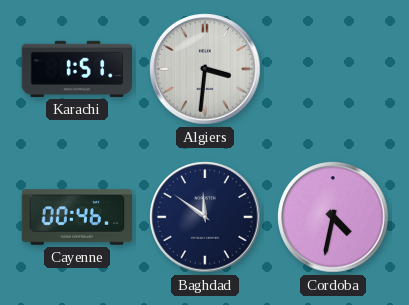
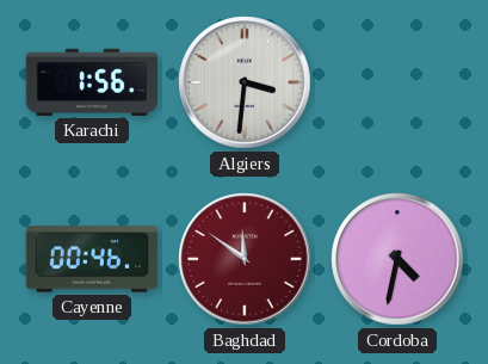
Karachi: 1:51 -> 1:56 (91, 82)
Baghdad dial: navy -> burgundy (245, 259)
